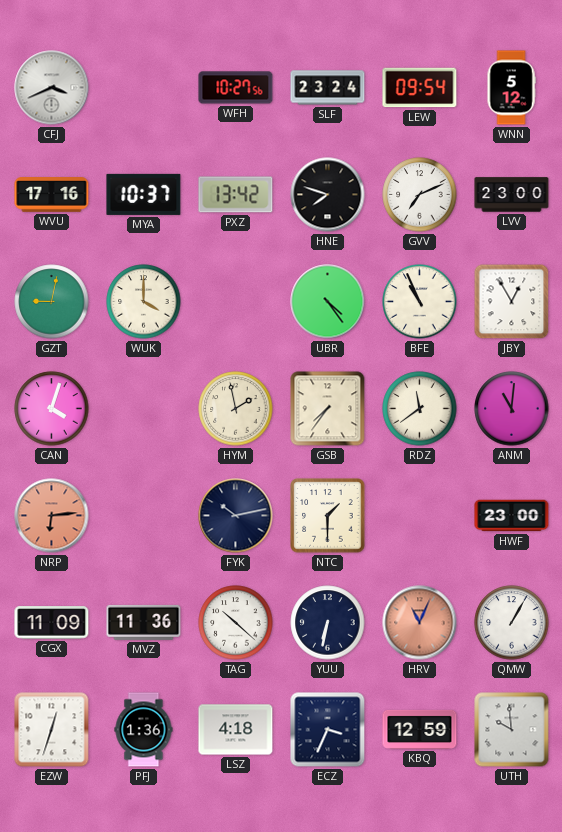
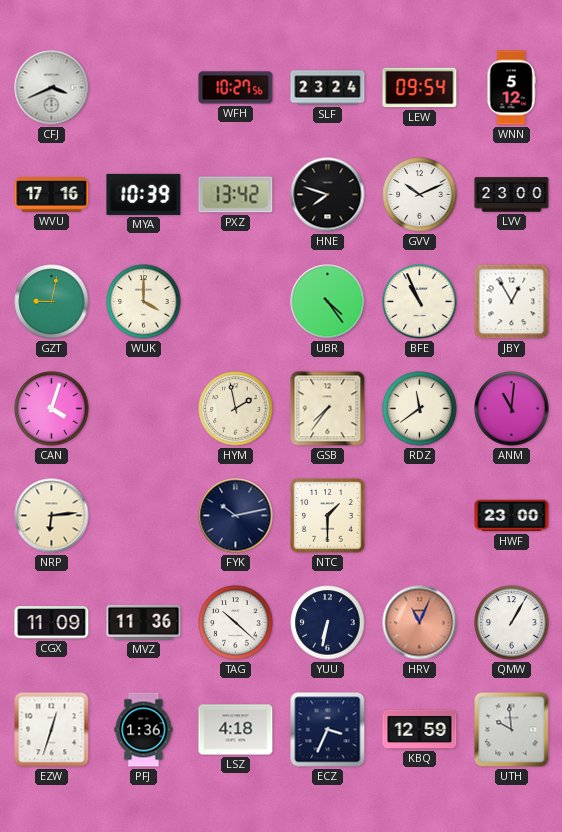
MYA: 10:37 -> 10:39 (144, 194)
GVV: 7:11 -> 10:11 (420, 195)
NRP dial: salmon -> cream (52, 516)
